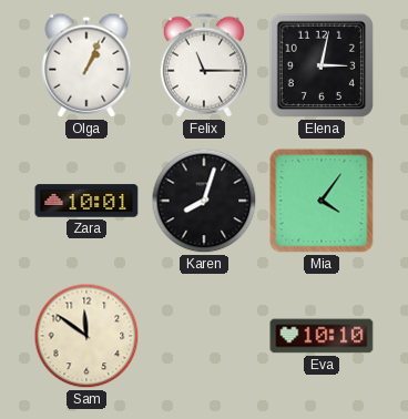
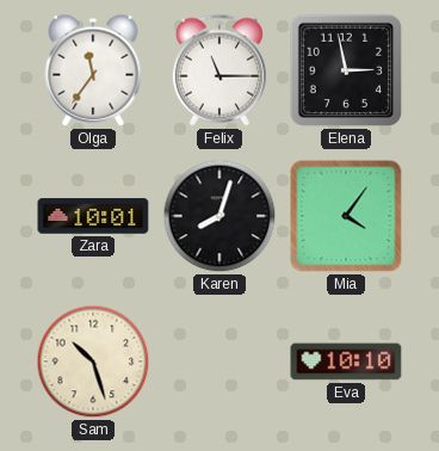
Olga: 1:04 -> 11:36 (93, 70)
Elena: 3:02 -> 2:58 (346, 70)
Sam: 11:51 -> 10:27 (93, 362)
